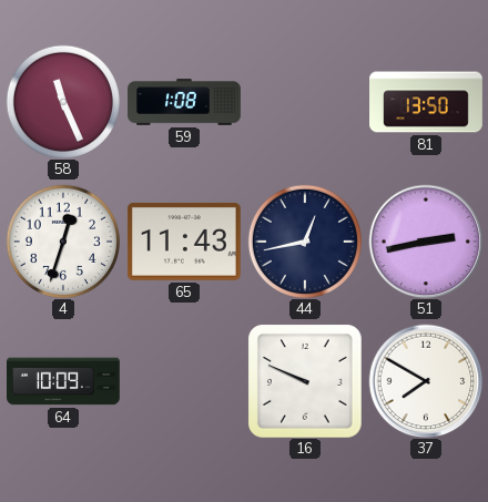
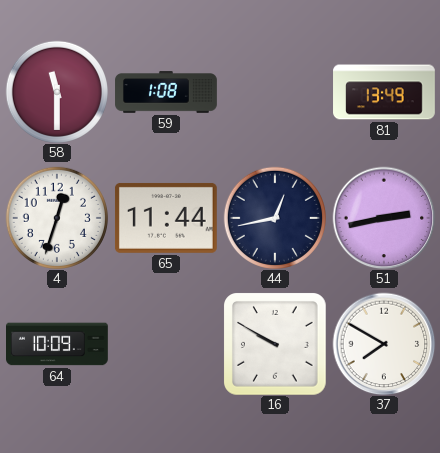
58: 11:26 -> 11:30 (57, 92)
81: 13:50 -> 13:49 (384, 92)
65: 11:43 -> 11:44 (166, 218)
16: 9:49 -> 9:50 (275, 344)
